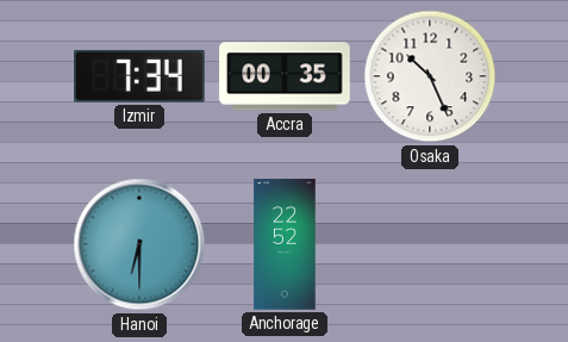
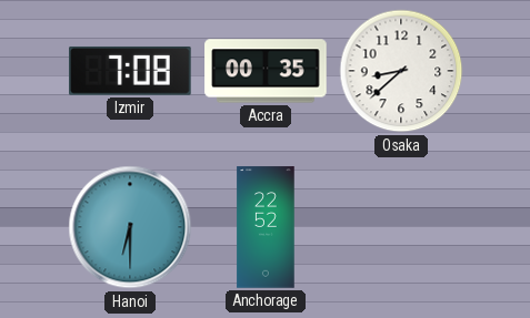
Izmir: 7:34 -> 7:08 (130, 71)
Osaka: 10:26 -> 8:38 (401, 71)
